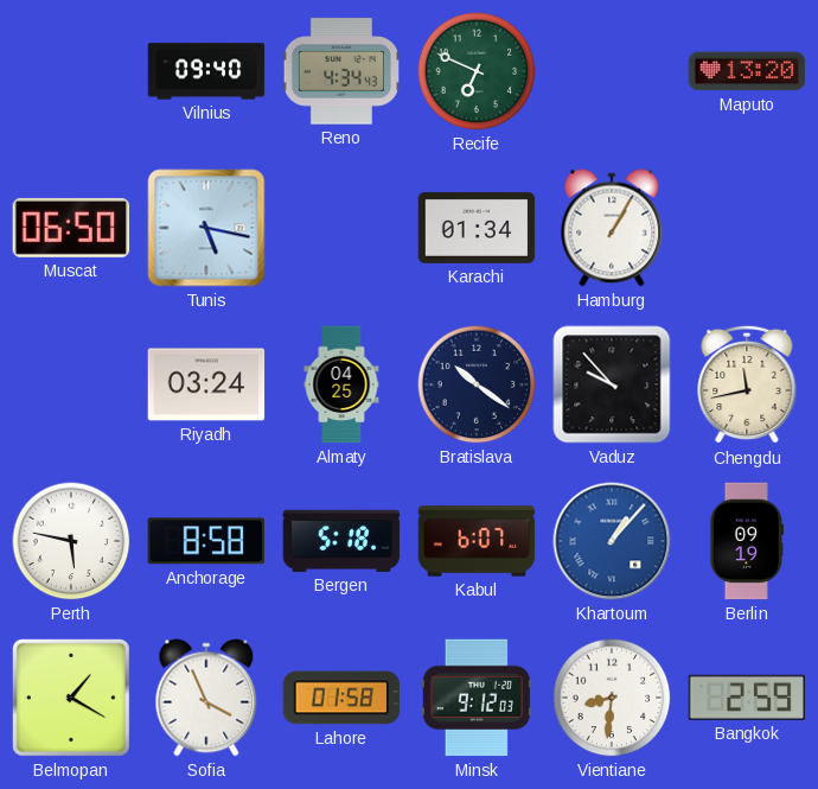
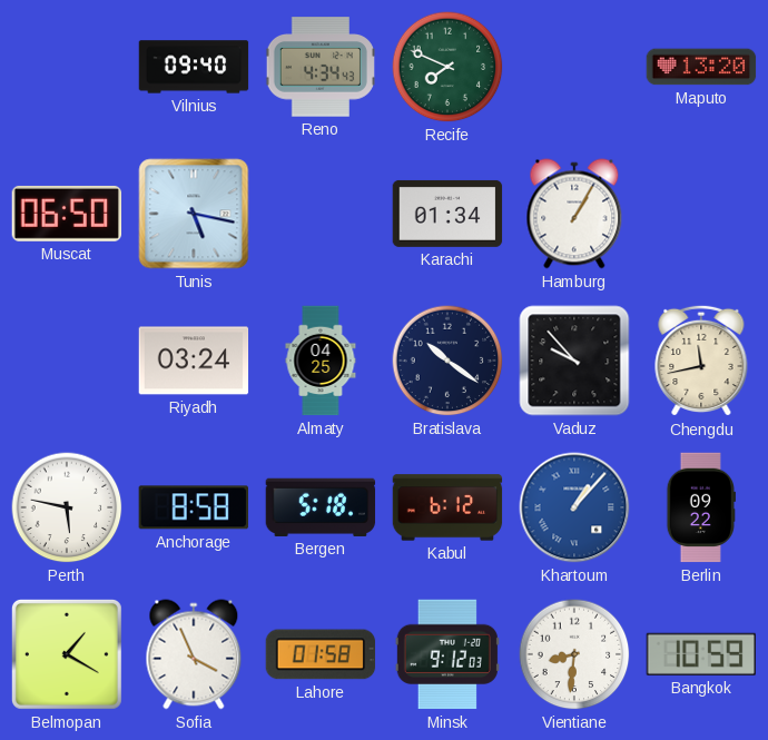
Recife: 6:49 -> 7:49 (447, 67)
Kabul: 6:07 -> 6:12 (447, 507)
Berlin: 09:19 -> 09:22 (700, 507)
Bangkok: 2:59 -> 10:59 (700, 654)
